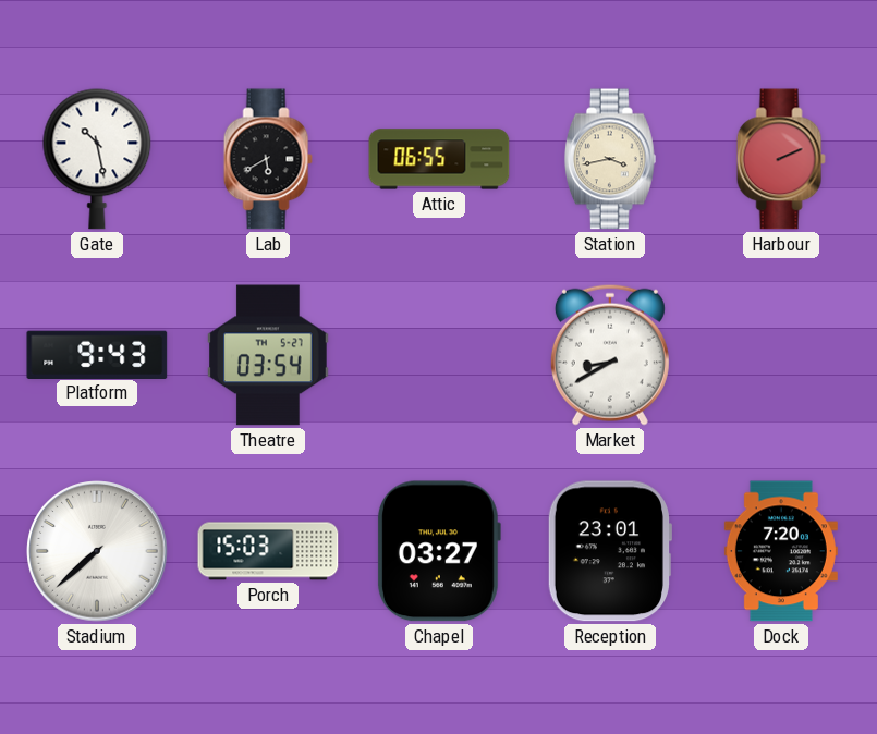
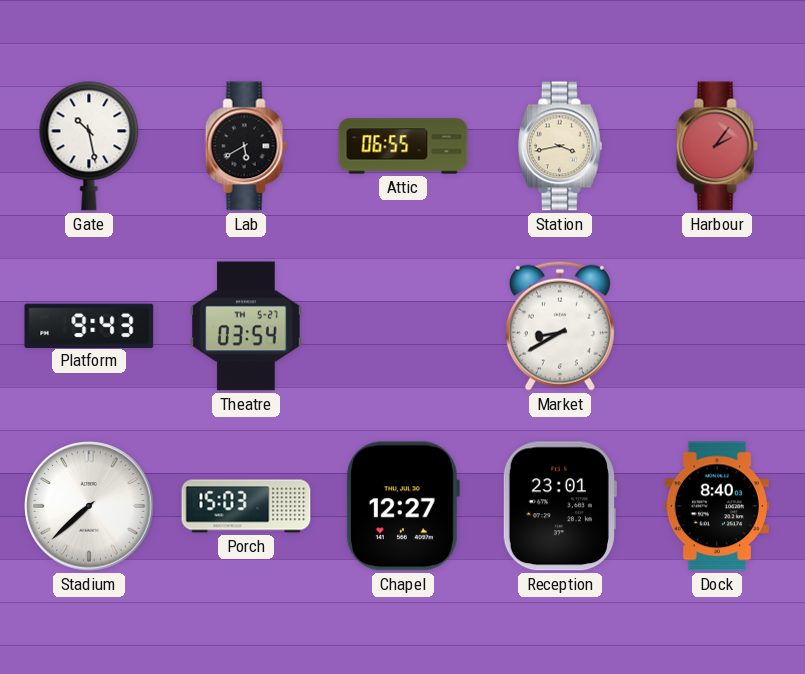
Harbour: 2:11 -> 2:06 (717, 146)
Chapel: 03:27 -> 12:27 (402, 506)
Dock: 7:20 -> 8:40 (717, 506)
